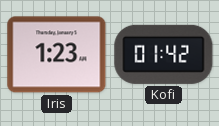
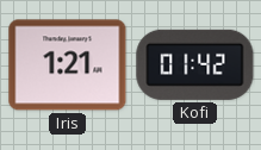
Iris: 1:23 -> 1:21 (68, 65)
